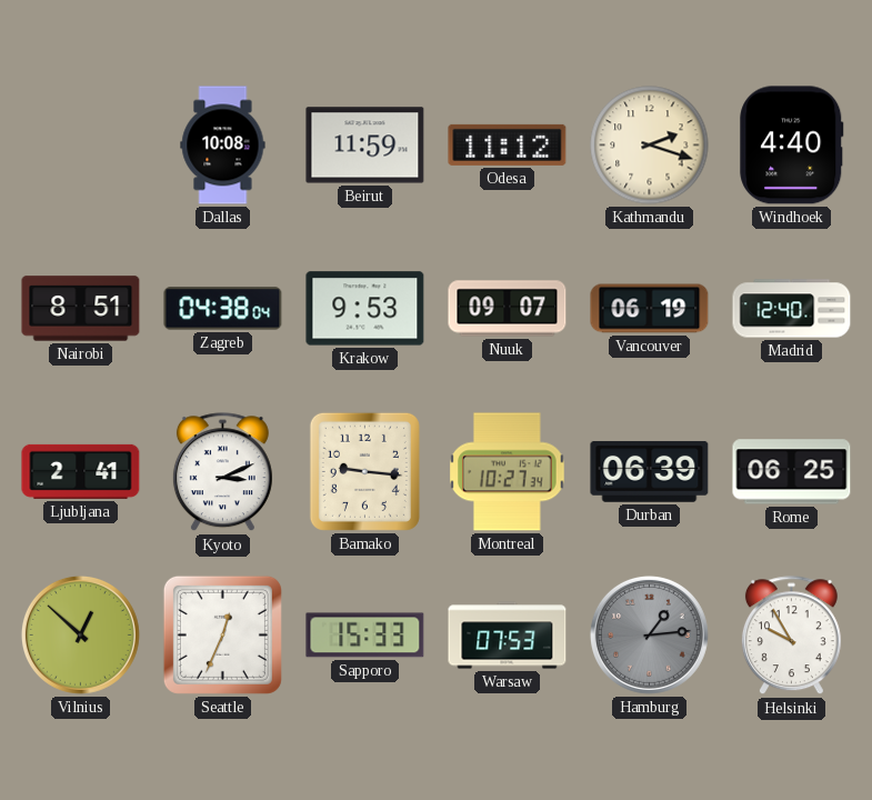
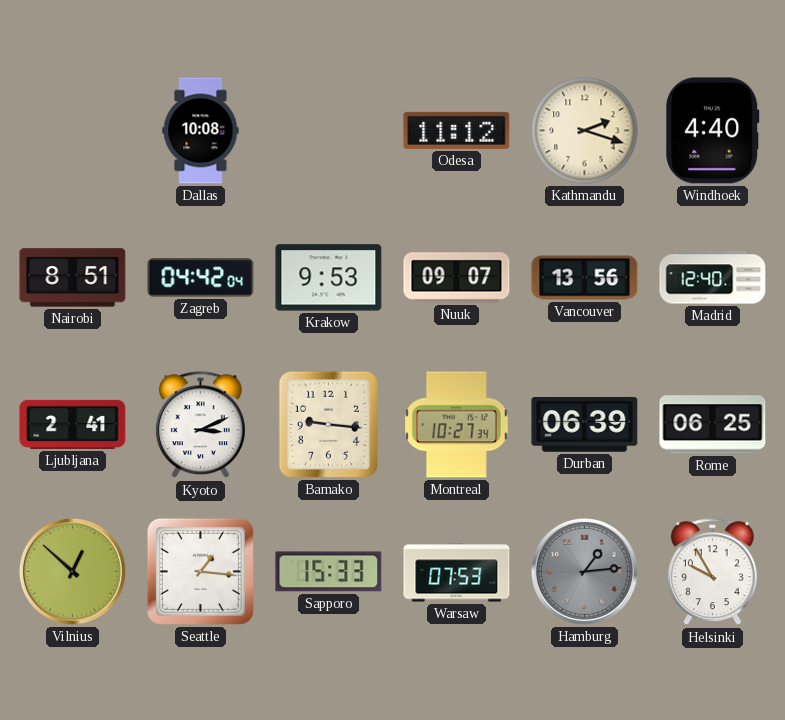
Beirut: 11:59 -> none (365, 146)
Zagreb: 04:38 -> 04:42 (201, 278)
Vancouver: 06:19 -> 13:56 (585, 278)
Seattle: 12:34 -> 1:16 (200, 571)
